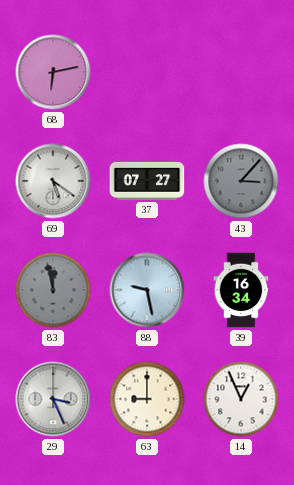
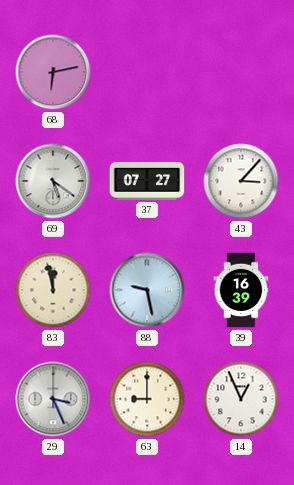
43 dial: grey -> white (241, 181)
83 dial: grey -> cream (53, 290)
39: 16:34 -> 16:39 (241, 290)
